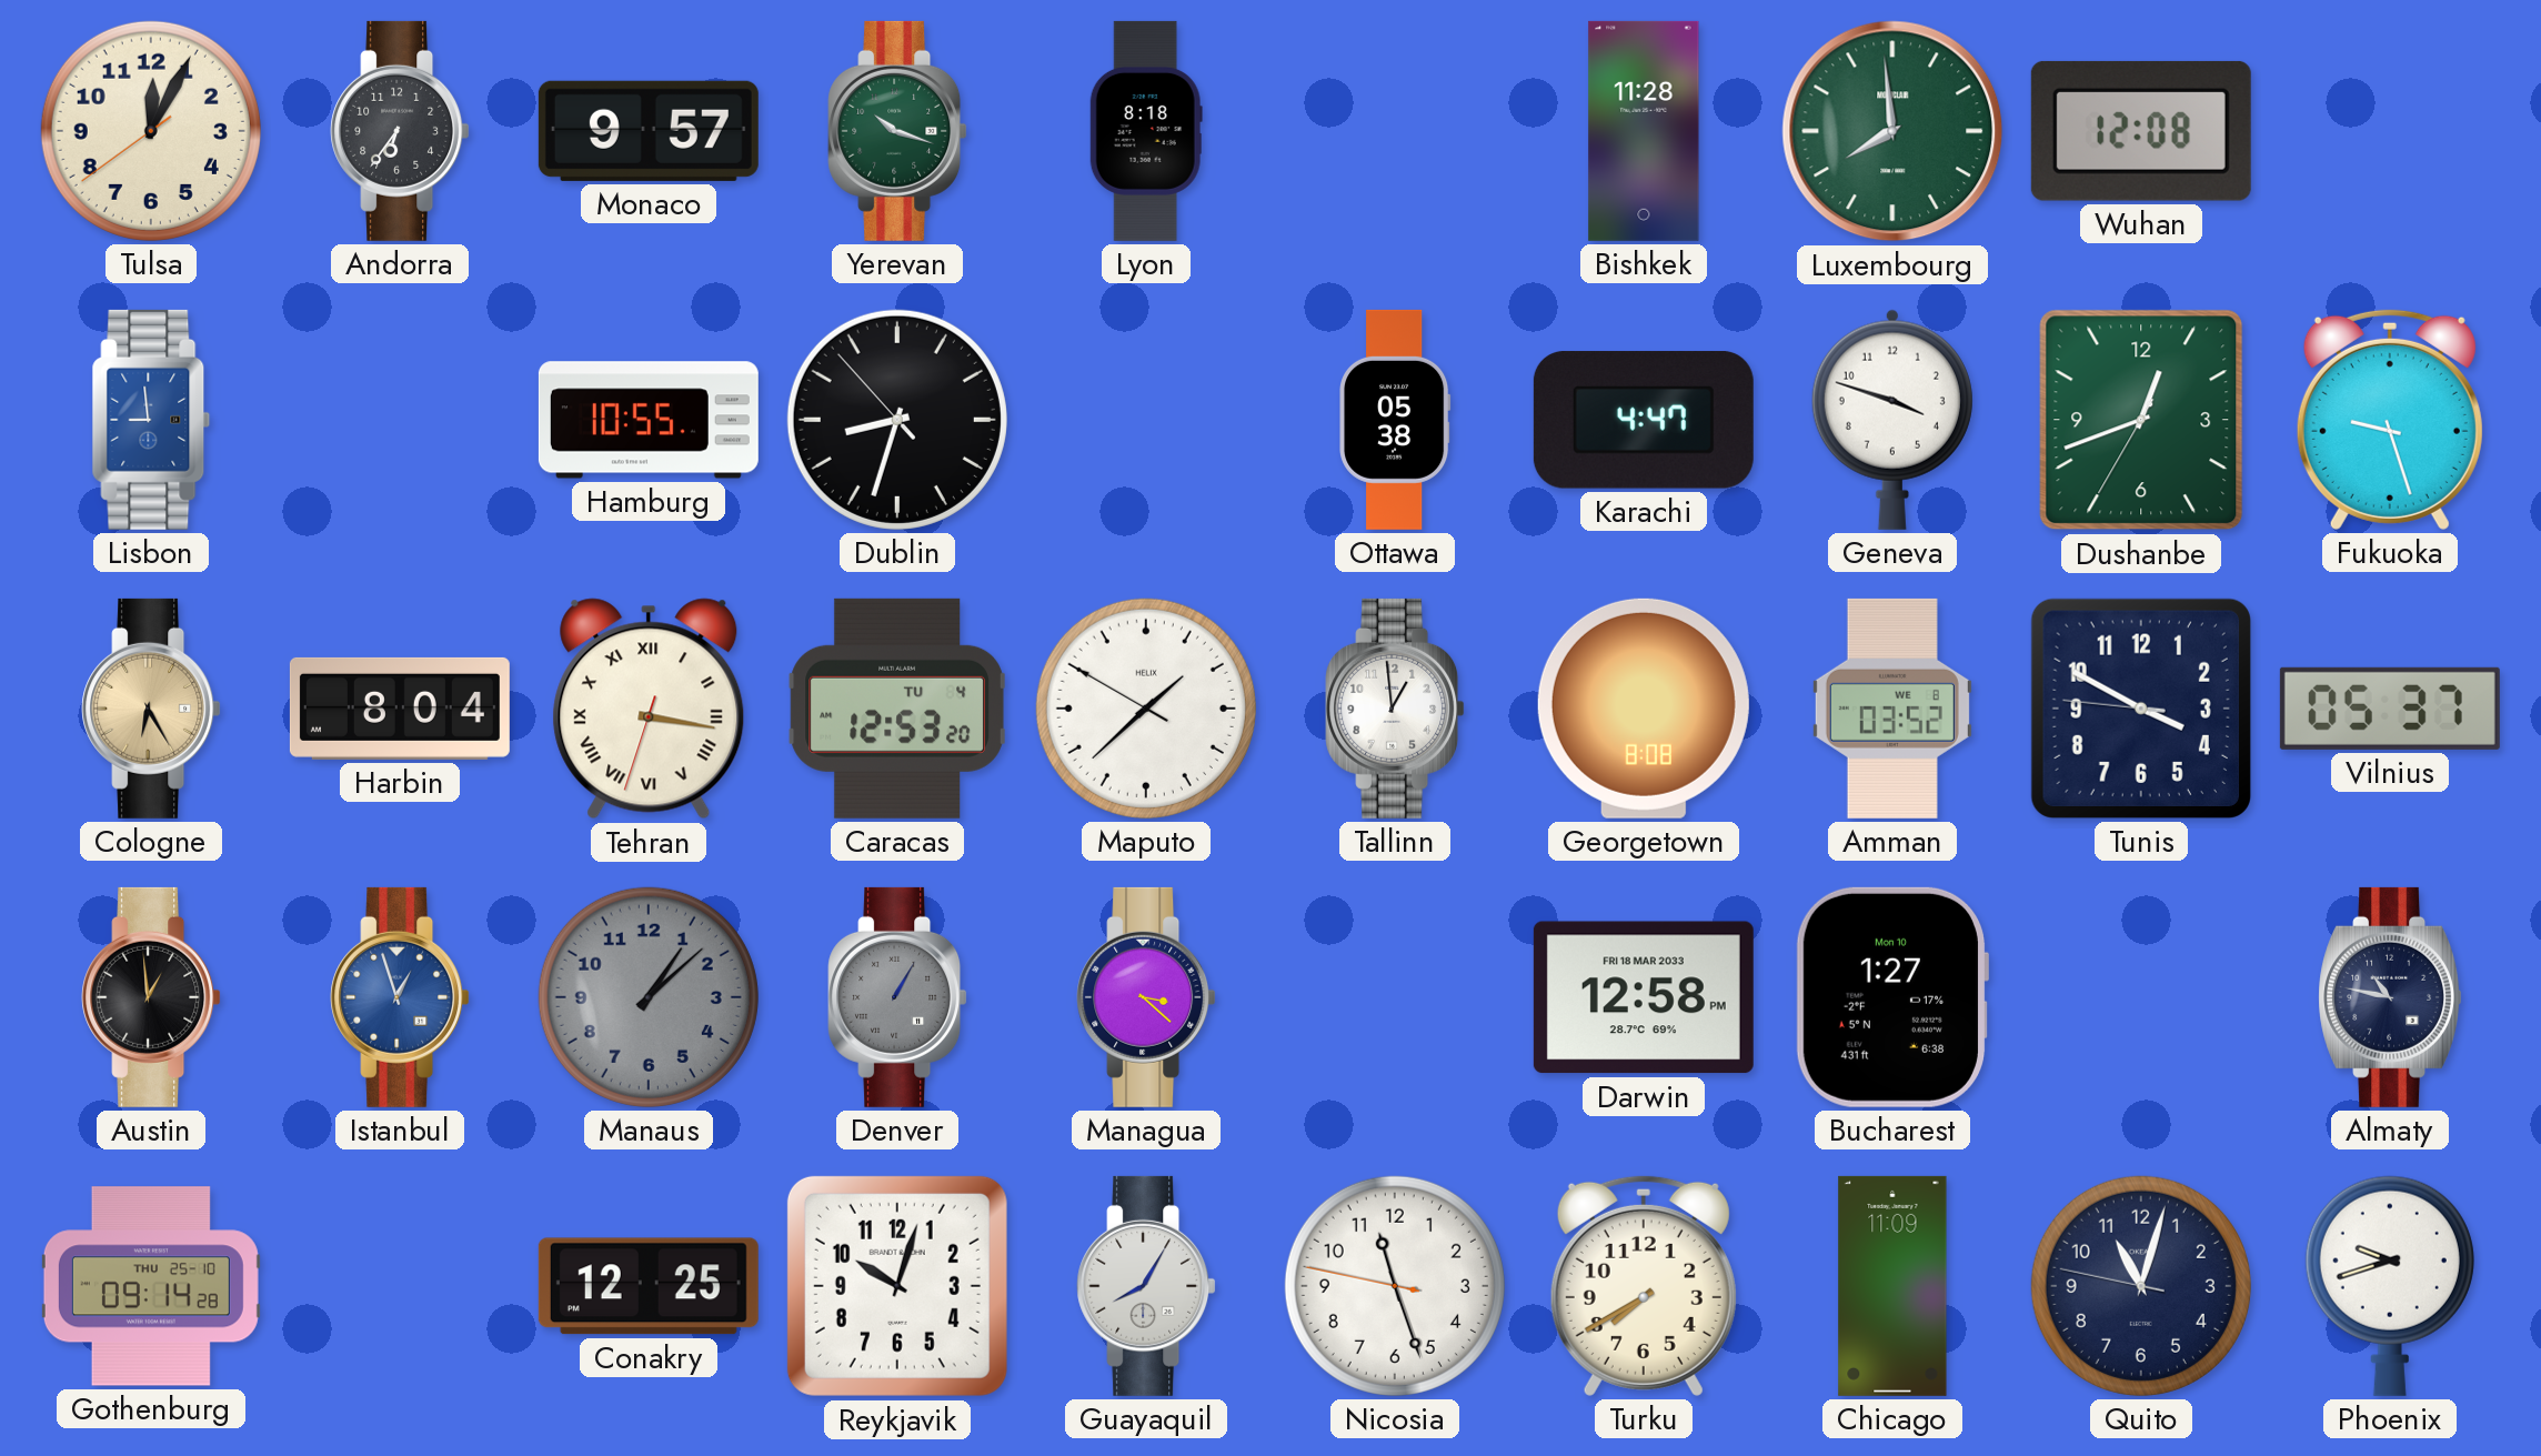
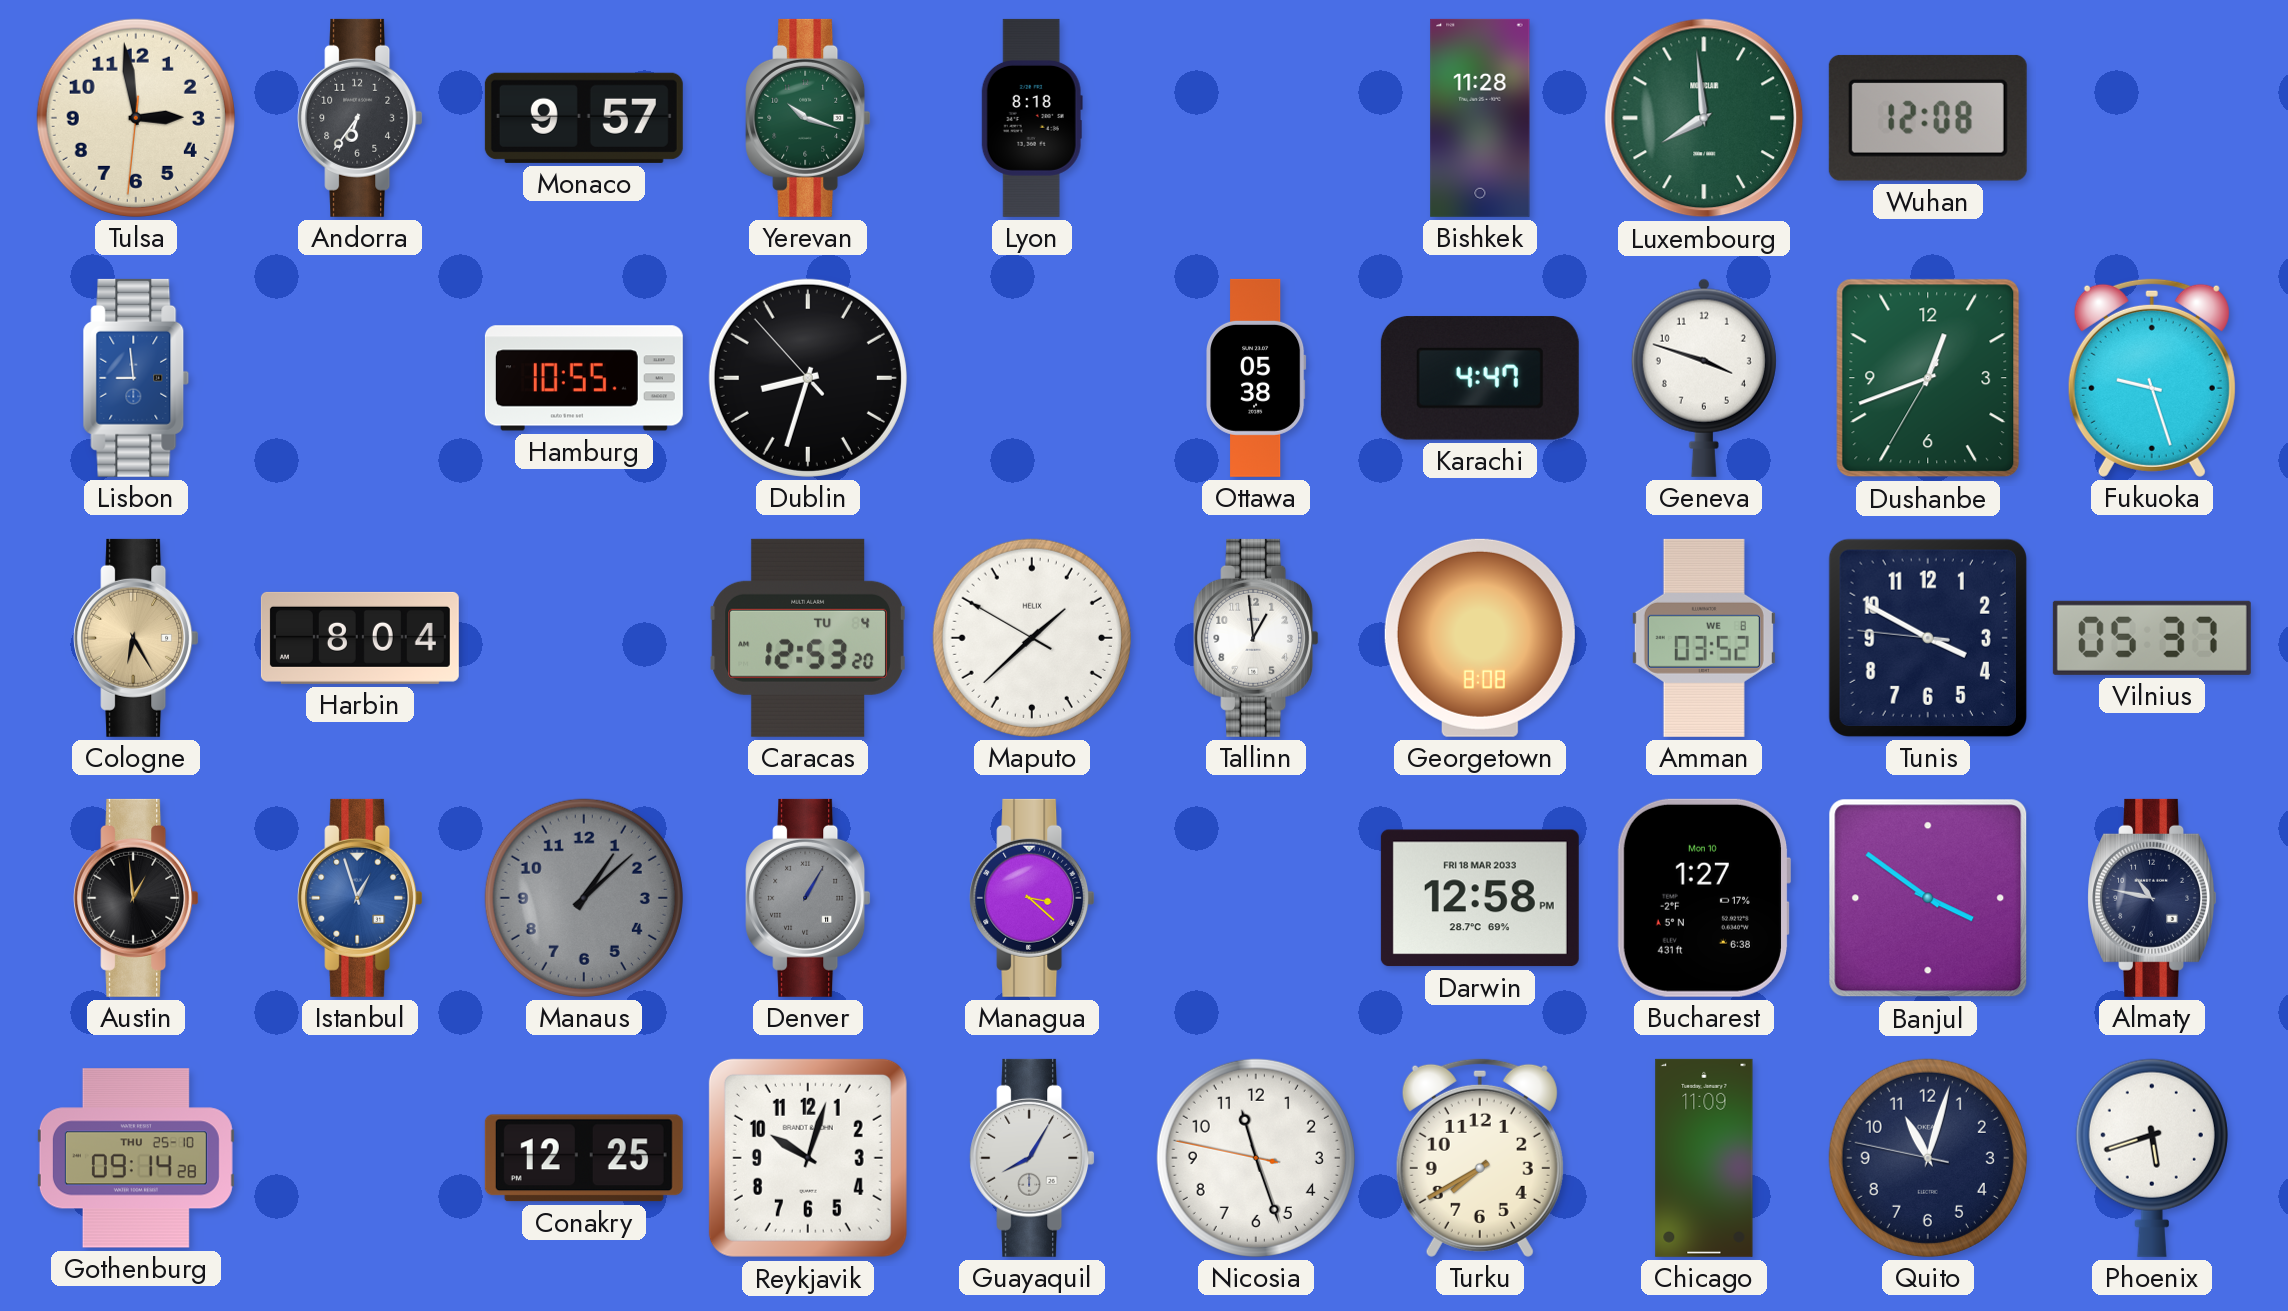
Tulsa: 12:04 -> 2:58 (136, 118)
Tehran: 3:16 -> none (649, 709)
Banjul: none -> 3:51 (1928, 898)
Phoenix: 9:42 -> 5:42 (2152, 1158)
